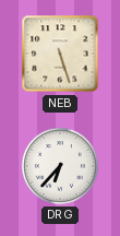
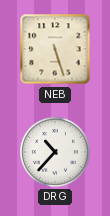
DRG: 6:37 -> 10:37 (55, 152)
